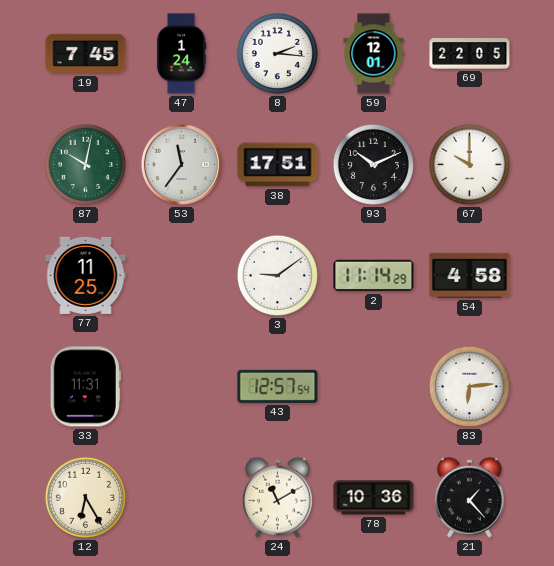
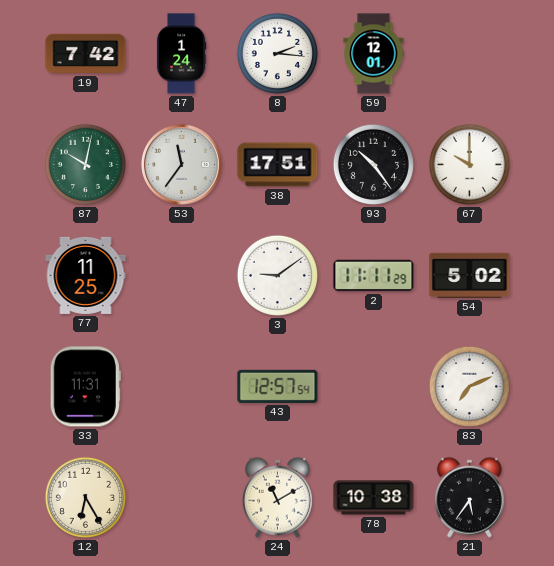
19: 7:45 -> 7:42 (86, 54)
69: 22:05 -> none (470, 54)
93: 10:11 -> 10:24 (373, 164)
2: 11:14 -> 11:11 (374, 276)
54: 4:58 -> 5:02 (470, 275)
83: 6:14 -> 7:11 (469, 386)
78: 10:36 -> 10:38 (374, 498)
21: 1:23 -> 5:36 (469, 497)
